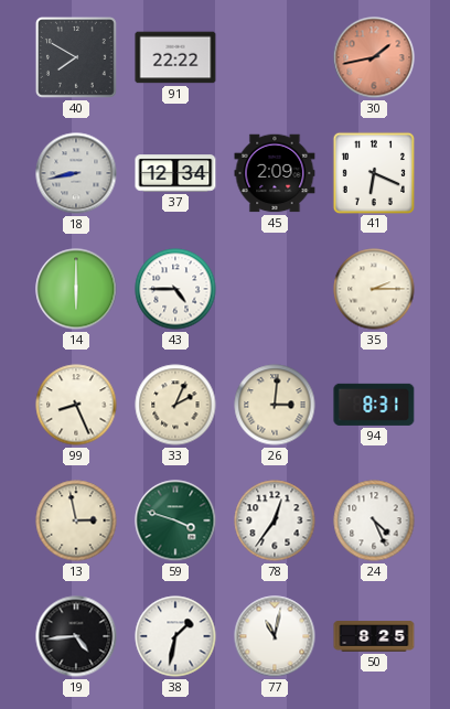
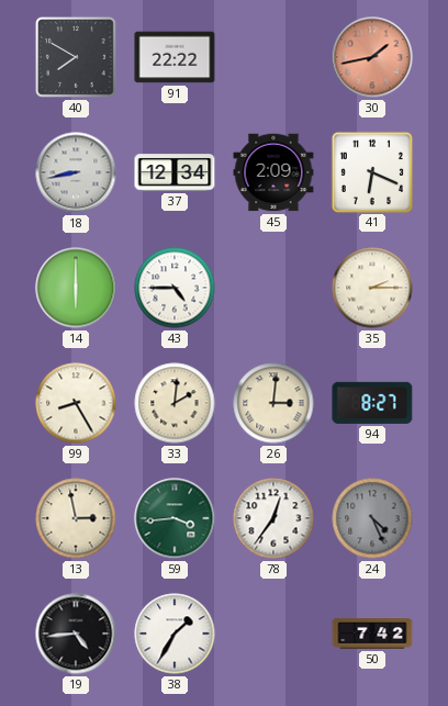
99: 8:26 -> 8:25 (76, 403)
33: 2:04 -> 2:01 (175, 403)
94: 8:31 -> 8:27 (372, 403)
59: 3:48 -> 3:44 (175, 518)
24 dial: white -> grey (372, 518)
38: 1:32 -> 1:35 (175, 634)
77: 11:02 -> none (275, 636)
50: 8:25 -> 7:42 (372, 634)
